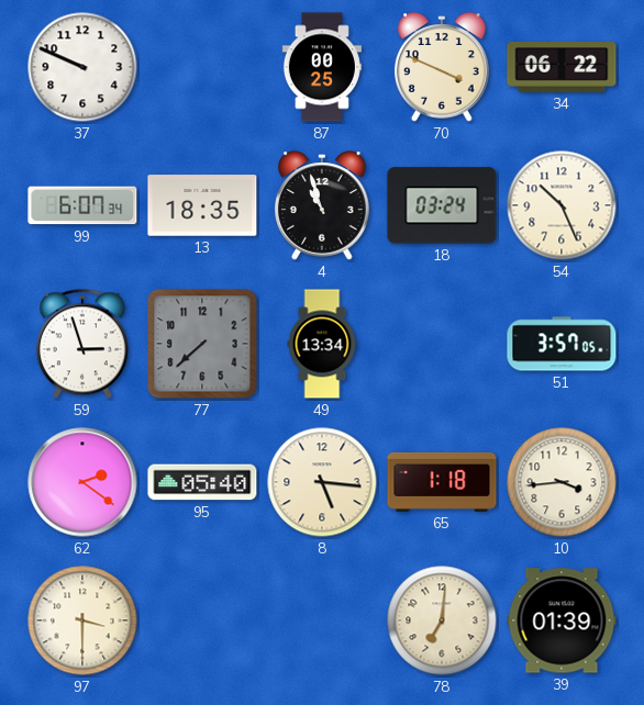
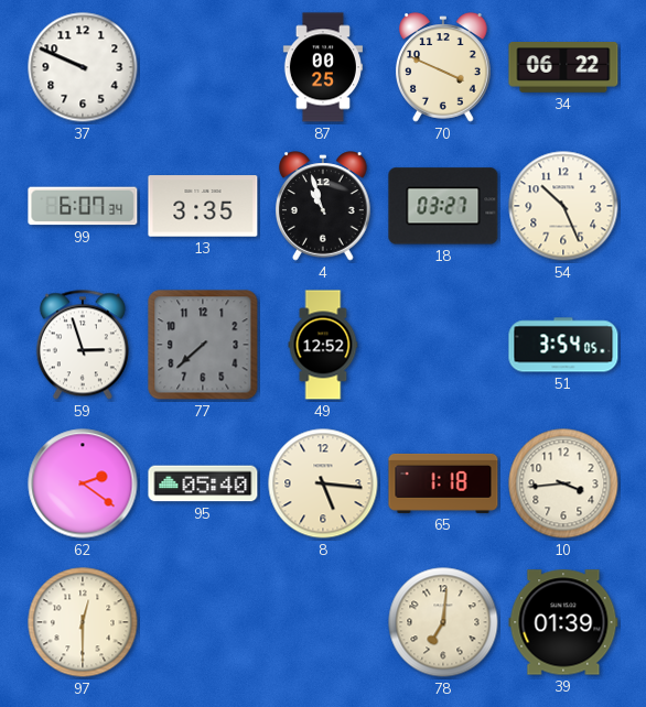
13: 18:35 -> 3:35 (203, 206)
18: 03:24 -> 03:27 (443, 206)
49: 13:34 -> 12:52 (323, 345)
51: 3:57 -> 3:54 (563, 345)
97: 3:30 -> 12:30 (83, 622)
